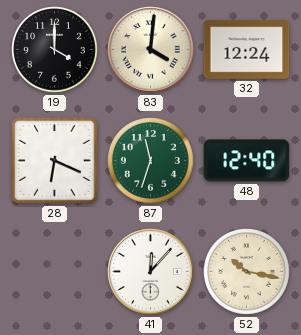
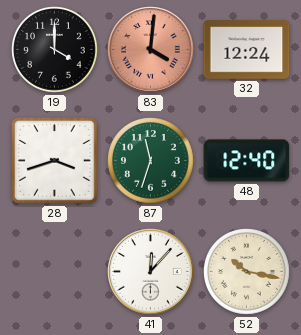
83 dial: cream -> salmon (151, 50)
28: 6:19 -> 3:42 (55, 161)
